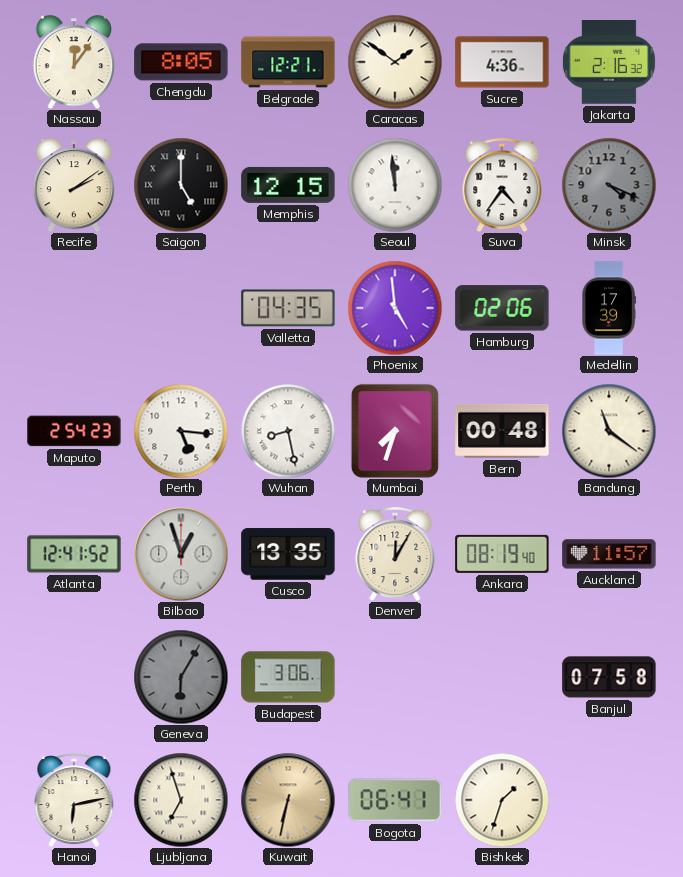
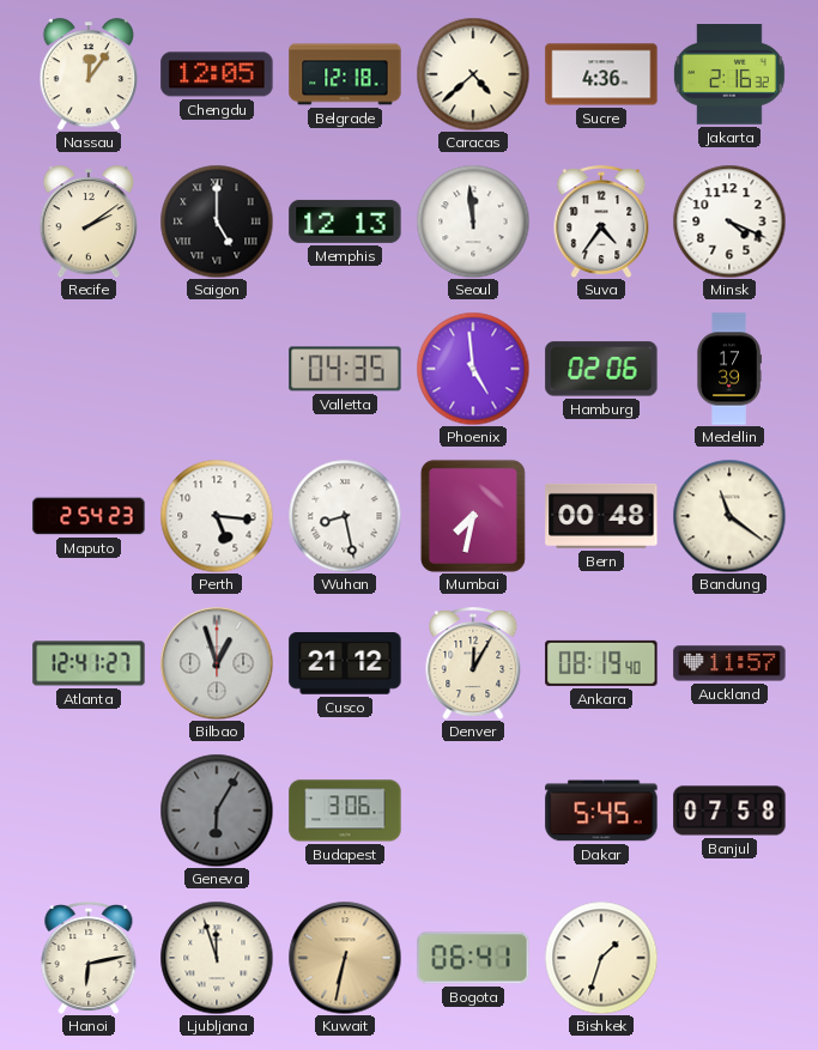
Chengdu: 8:05 -> 12:05 (217, 74)
Belgrade: 12:21 -> 12:18 (345, 74)
Caracas: 1:51 -> 4:38 (473, 74)
Memphis: 12:15 -> 12:13 (345, 221)
Minsk dial: grey -> white (729, 221)
Mumbai: 7:33 -> 7:32 (473, 516)
Atlanta: 12:41:52 -> 12:41:27 (89, 663)
Cusco: 13:35 -> 21:12 (345, 663)
Dakar: none -> 5:45 (601, 811)
Ljubljana: 6:57 -> 11:57 (217, 958)
